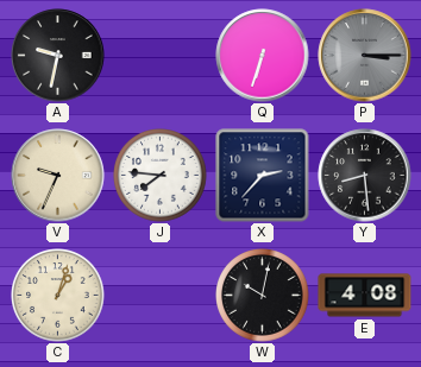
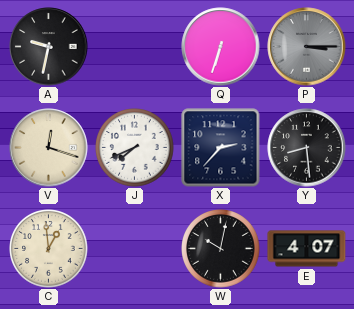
V: 9:34 -> 12:18 (49, 148)
J: 7:46 -> 7:41 (135, 148)
C: 1:03 -> 12:59 (49, 249)
E: 4:08 -> 4:07 (307, 249)
